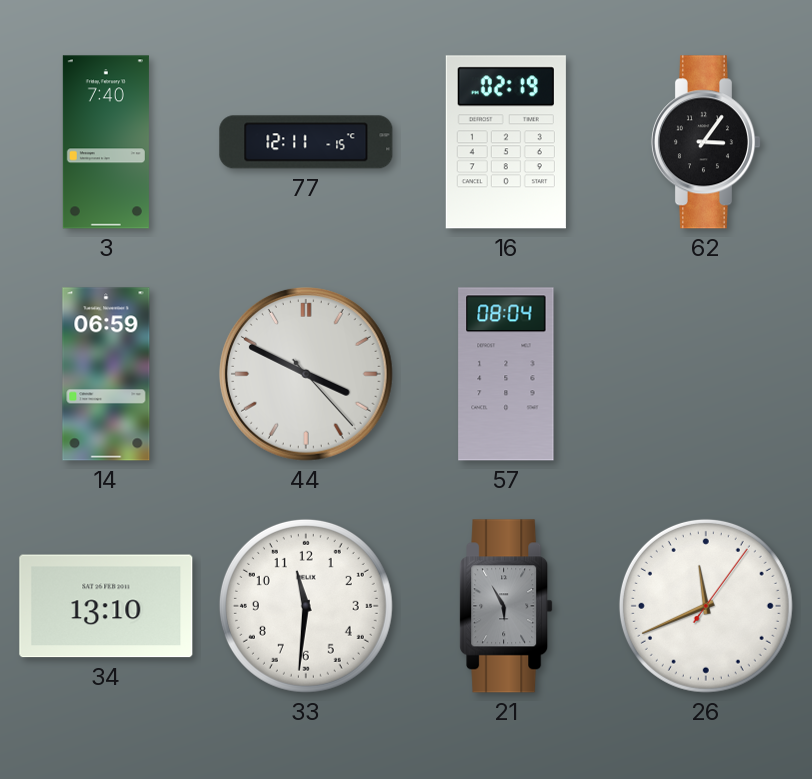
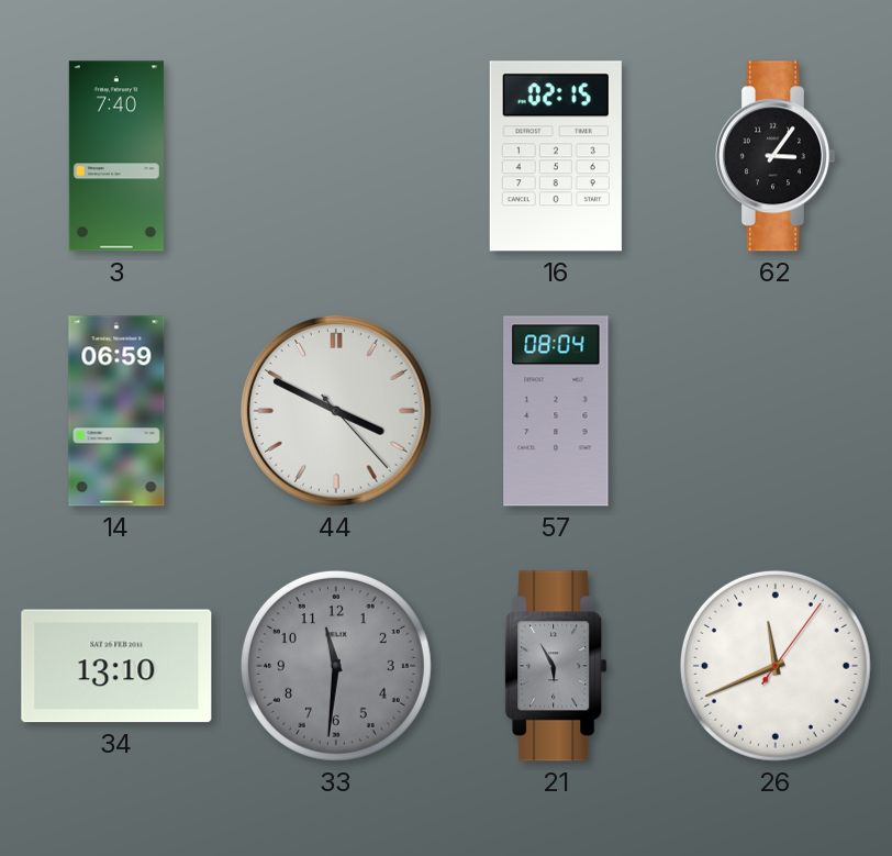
77: 12:11 -> none (306, 142)
16: 02:19 -> 02:15 (556, 156)
33 dial: white -> grey (336, 666)
